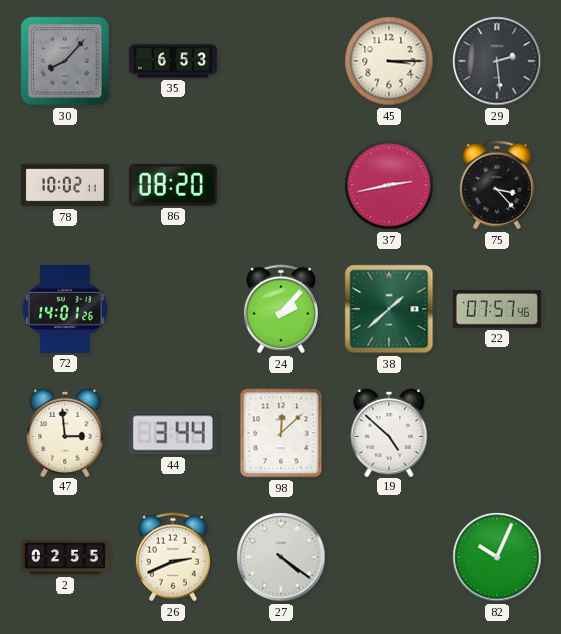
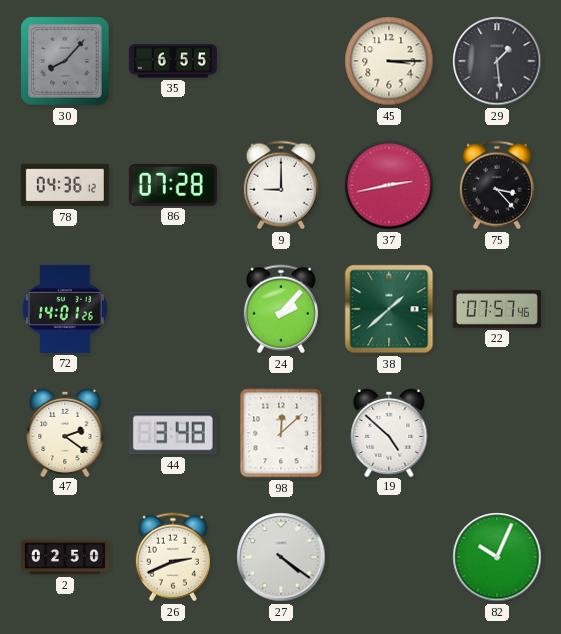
35: 6:53 -> 6:55 (173, 61)
29: 2:29 -> 1:29 (497, 61)
78: 10:02 -> 04:36 (65, 185)
86: 08:20 -> 07:28 (173, 185)
9: none -> 9:00 (281, 185)
47: 2:59 -> 2:21 (65, 432)
44: 3:44 -> 3:48 (173, 433)
2: 02:55 -> 02:50 (65, 557)
